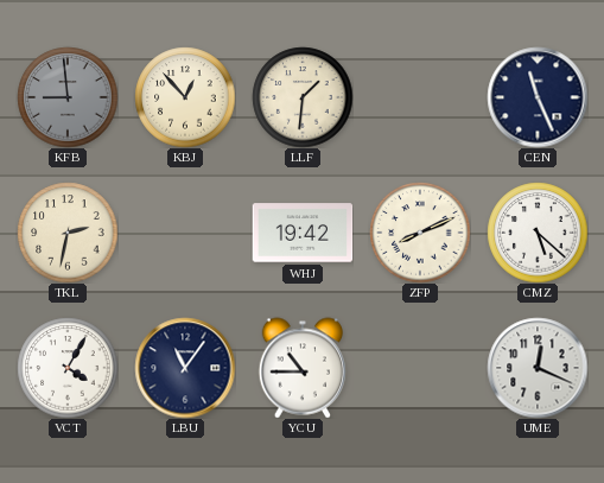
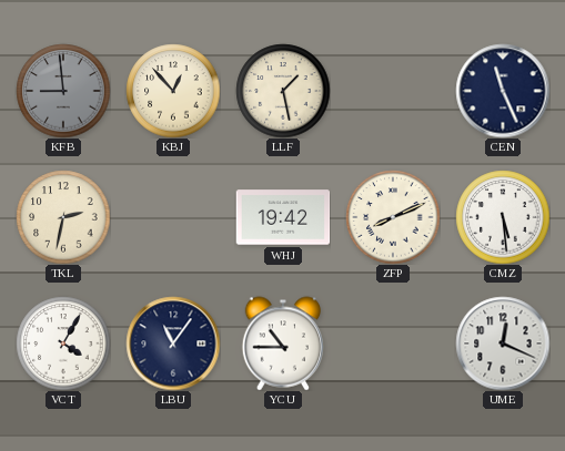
LLF: 1:31 -> 1:28 (283, 91)
CMZ: 5:22 -> 5:29 (503, 217)
